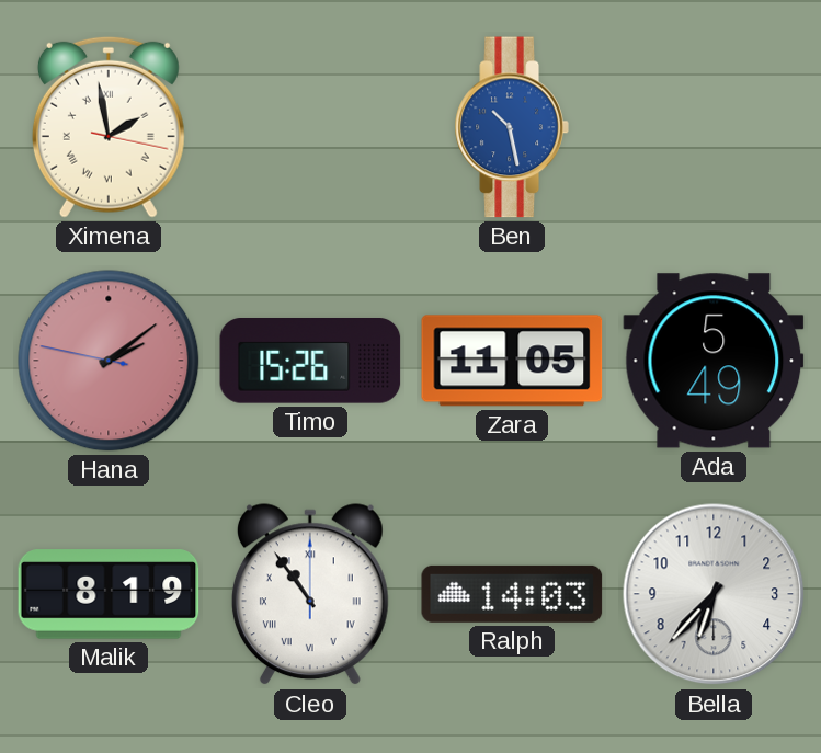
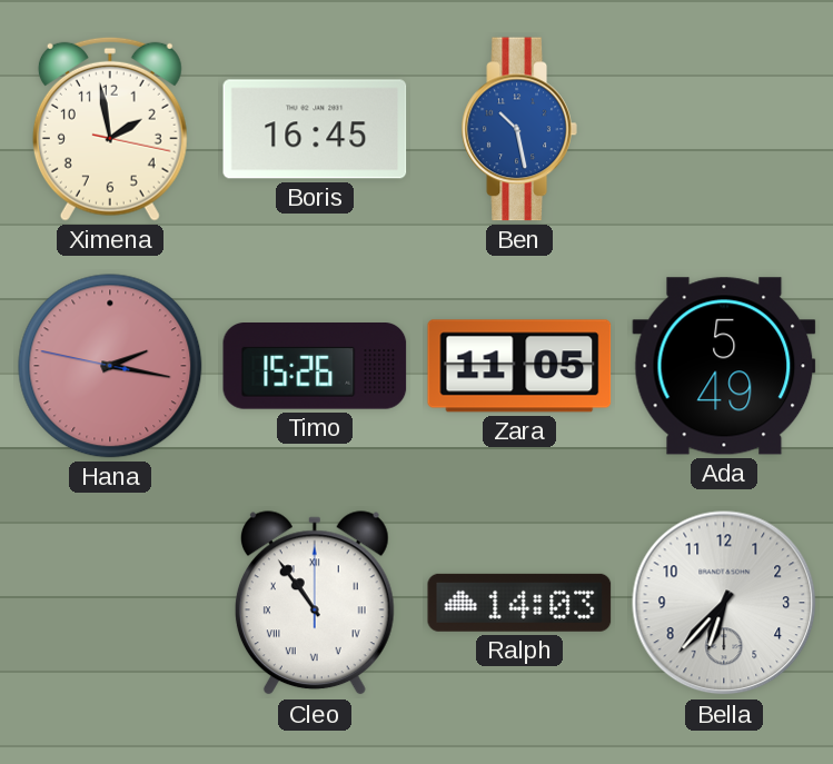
Ximena numerals: Roman -> Arabic (110, 129)
Boris: none -> 16:45 (315, 129)
Hana: 2:08 -> 2:16 (110, 366)
Malik: 8:19 -> none (109, 594)
